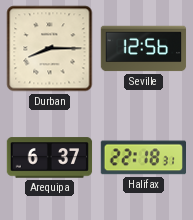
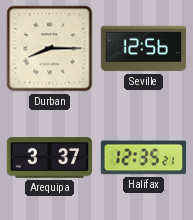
Arequipa: 6:37 -> 3:37 (50, 158)
Halifax: 22:18 -> 12:35 (143, 158)
